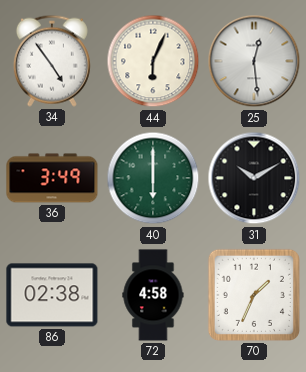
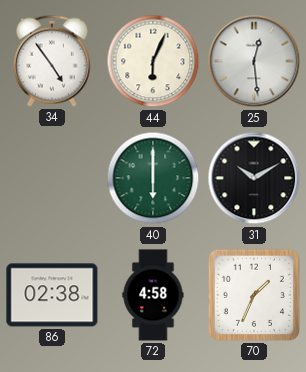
36: 3:49 -> none (52, 178)
